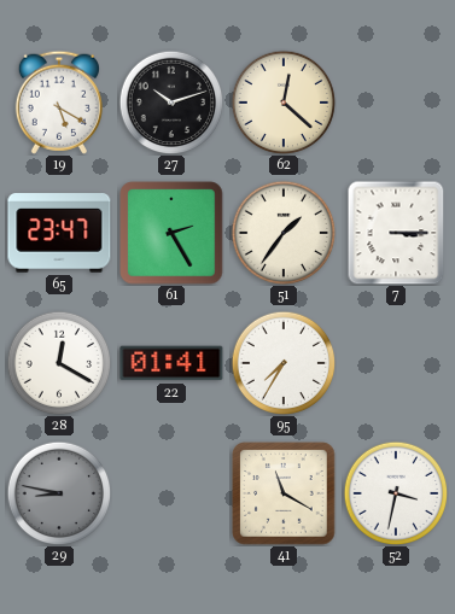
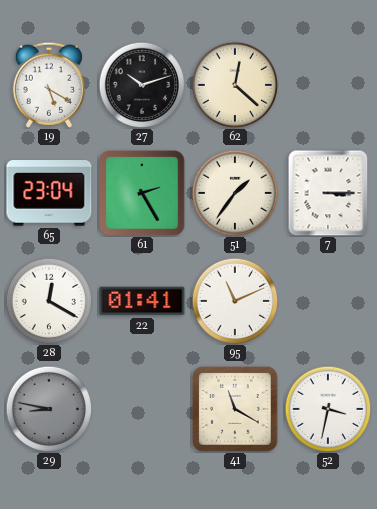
65: 23:47 -> 23:04 (49, 193)
95: 7:35 -> 11:11 (235, 301)
